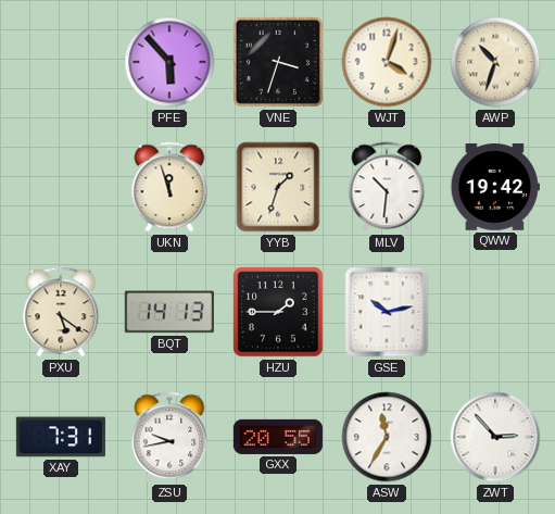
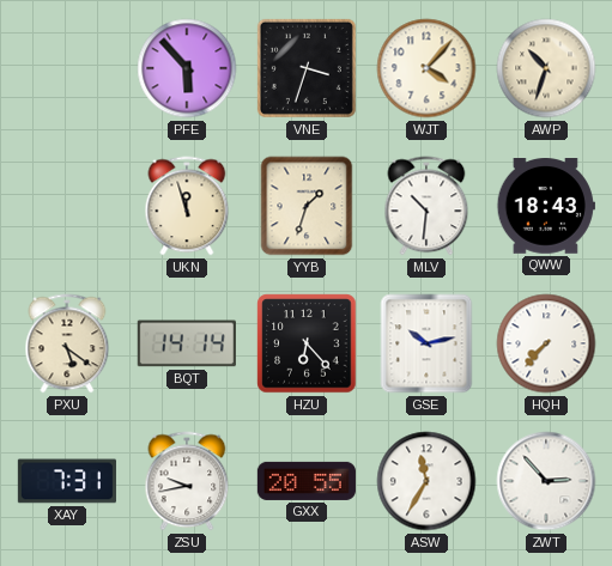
WJT: 4:03 -> 4:07 (426, 68)
QWW: 19:42 -> 18:43 (546, 207)
BQT: 14:13 -> 14:14 (187, 343)
HZU: 1:45 -> 6:23 (307, 343)
HQH: none -> 7:37 (546, 343)
